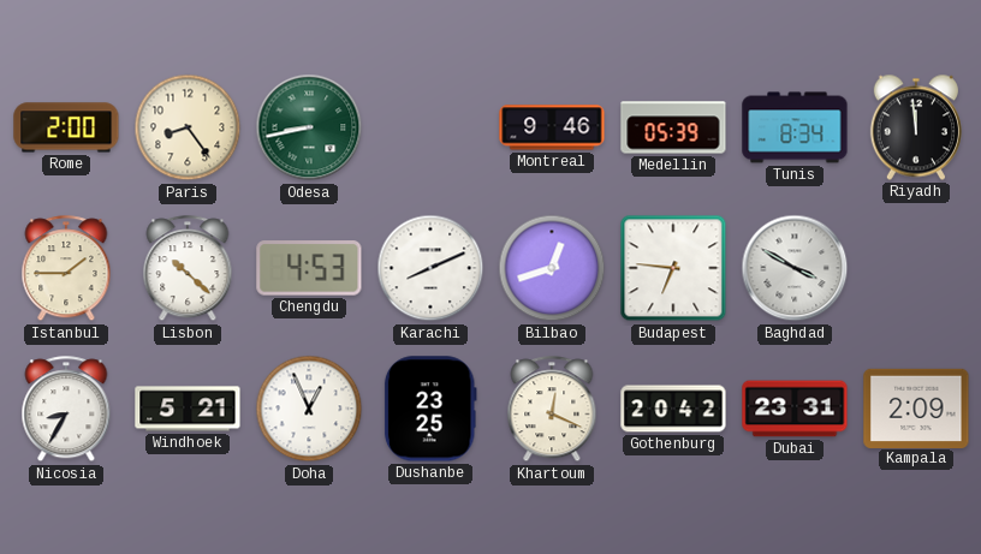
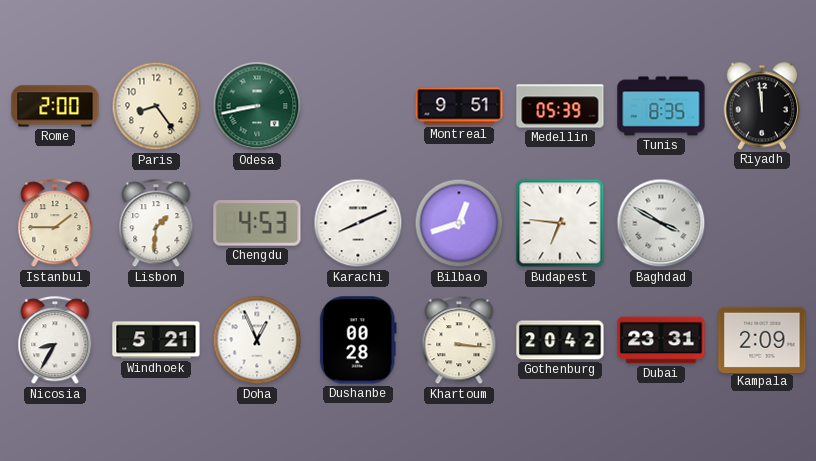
Montreal: 9:46 -> 9:51 (459, 106)
Tunis: 8:34 -> 8:35 (661, 106)
Lisbon: 10:22 -> 1:31 (156, 224)
Dushanbe: 23:25 -> 00:28 (358, 340)
Khartoum: 12:19 -> 3:16 (459, 341)
